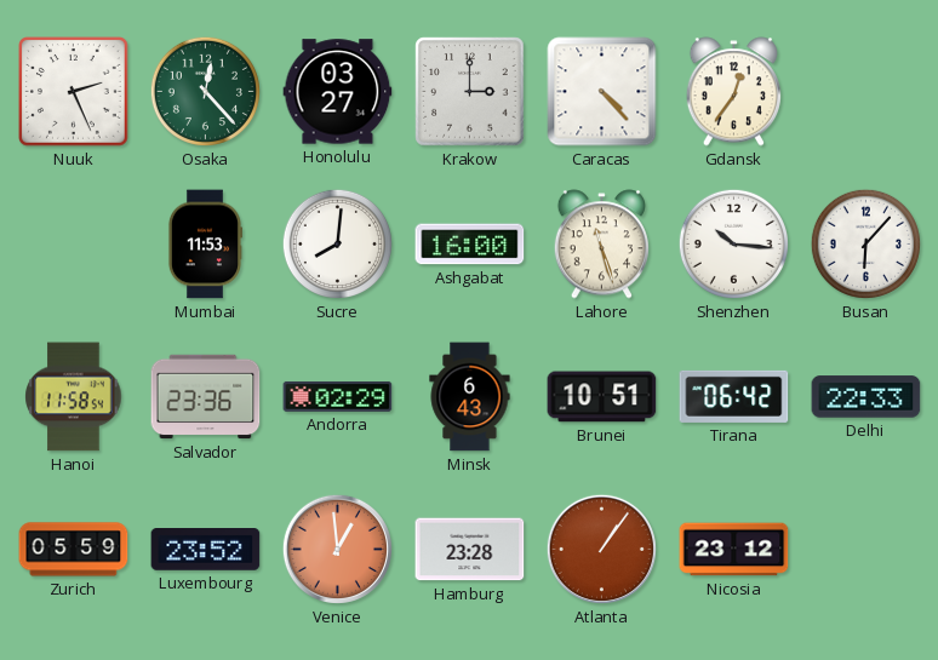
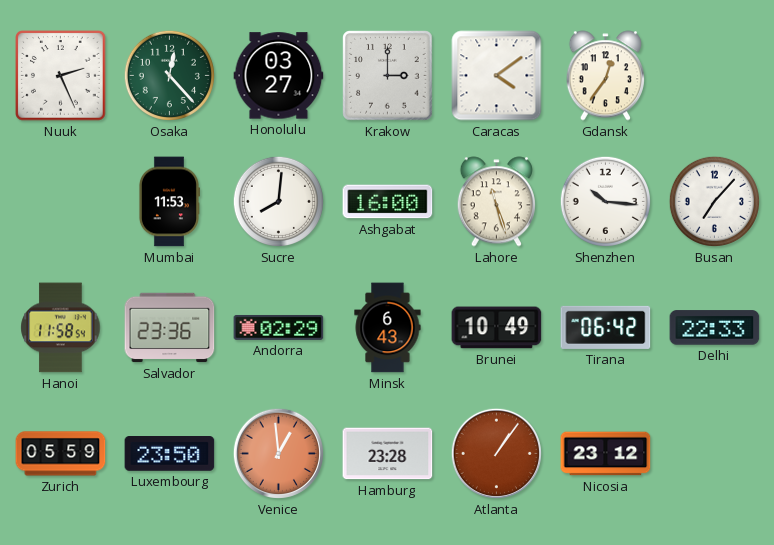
Caracas: 4:23 -> 4:09 (497, 76)
Busan: 6:07 -> 7:07 (714, 201)
Brunei: 10:51 -> 10:49 (497, 328)
Luxembourg: 23:52 -> 23:50 (170, 454)
